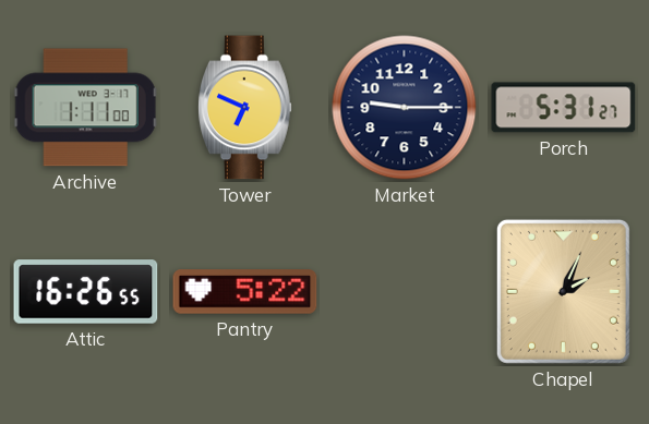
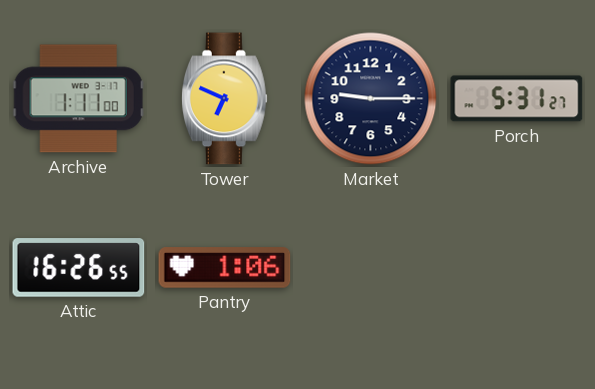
Pantry: 5:22 -> 1:06 (225, 268)
Chapel: 2:04 -> none (563, 291)
